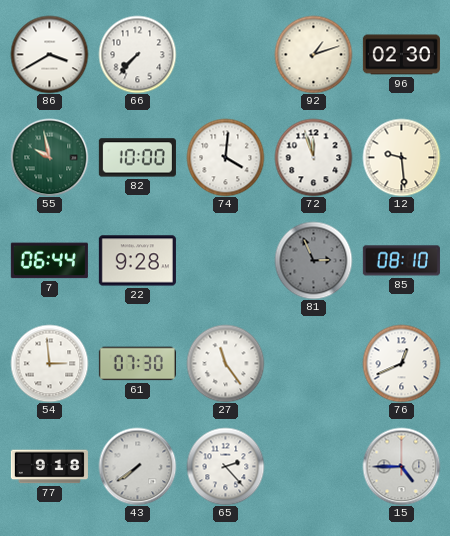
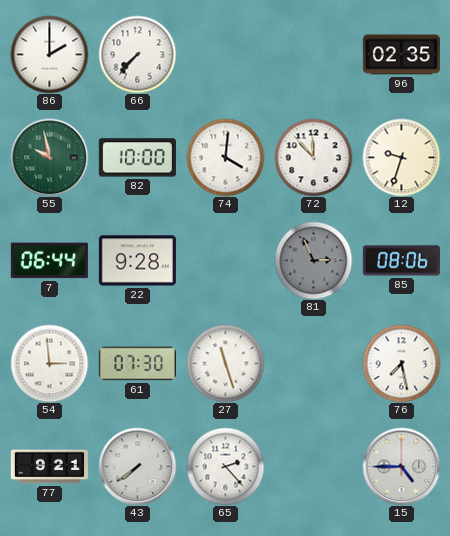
86: 3:40 -> 2:00 (49, 54)
92: 1:12 -> none (313, 54)
96: 02:30 -> 02:35 (401, 55)
72: 11:57 -> 11:53 (313, 157)
12: 9:29 -> 9:33 (401, 157)
85: 08:10 -> 08:06 (401, 261)
27: 11:24 -> 11:27 (225, 363)
76: 12:41 -> 7:28 (401, 363)
77: 9:18 -> 9:21 (49, 467)
